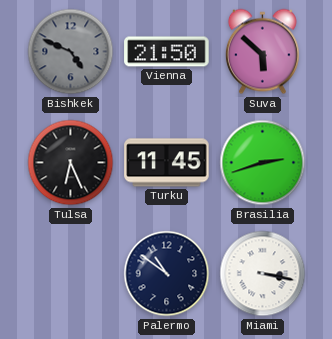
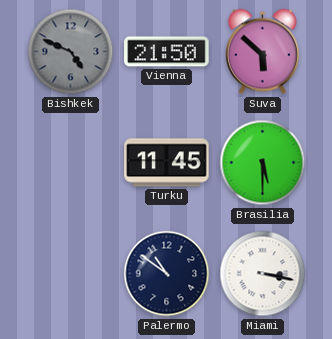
Tulsa: 6:26 -> none (71, 163)
Brasilia: 2:42 -> 5:30 (263, 163)
